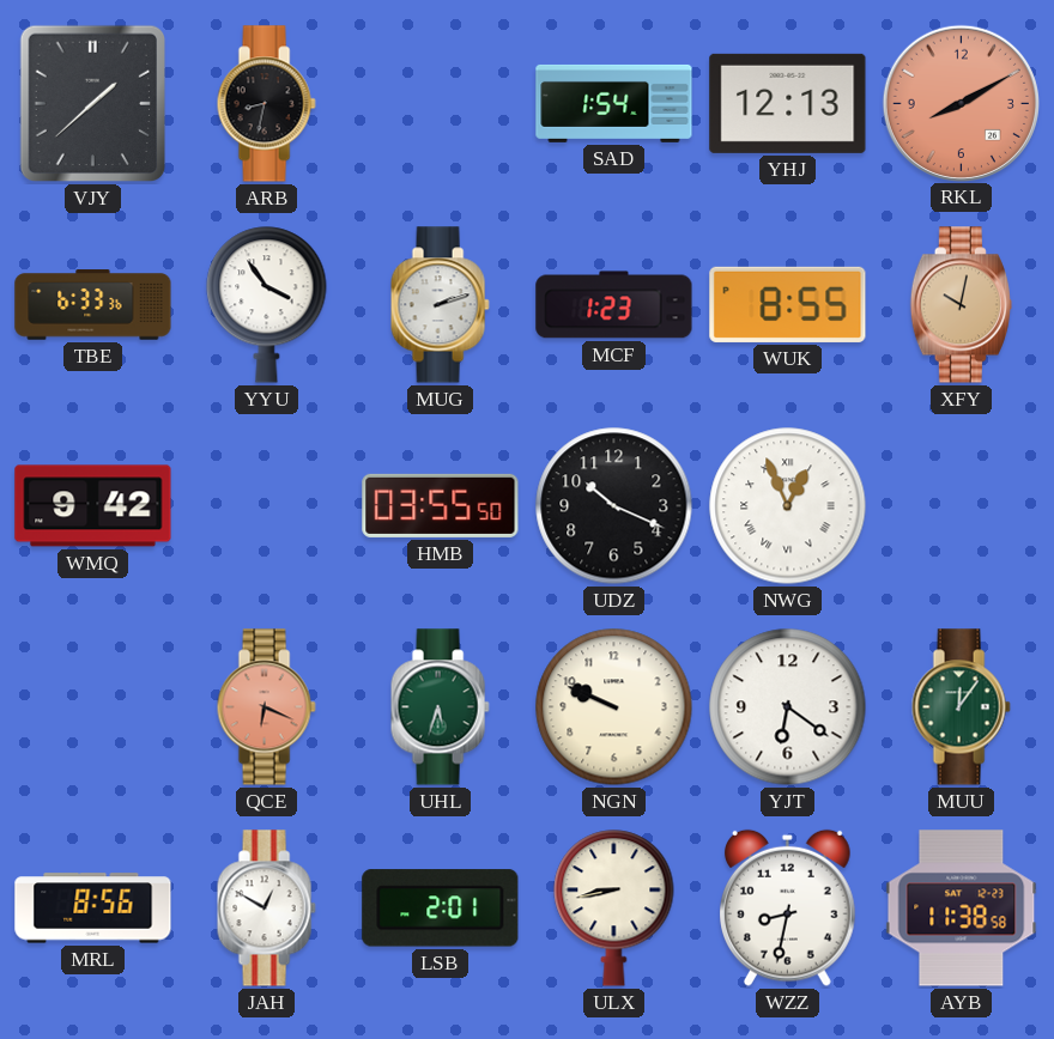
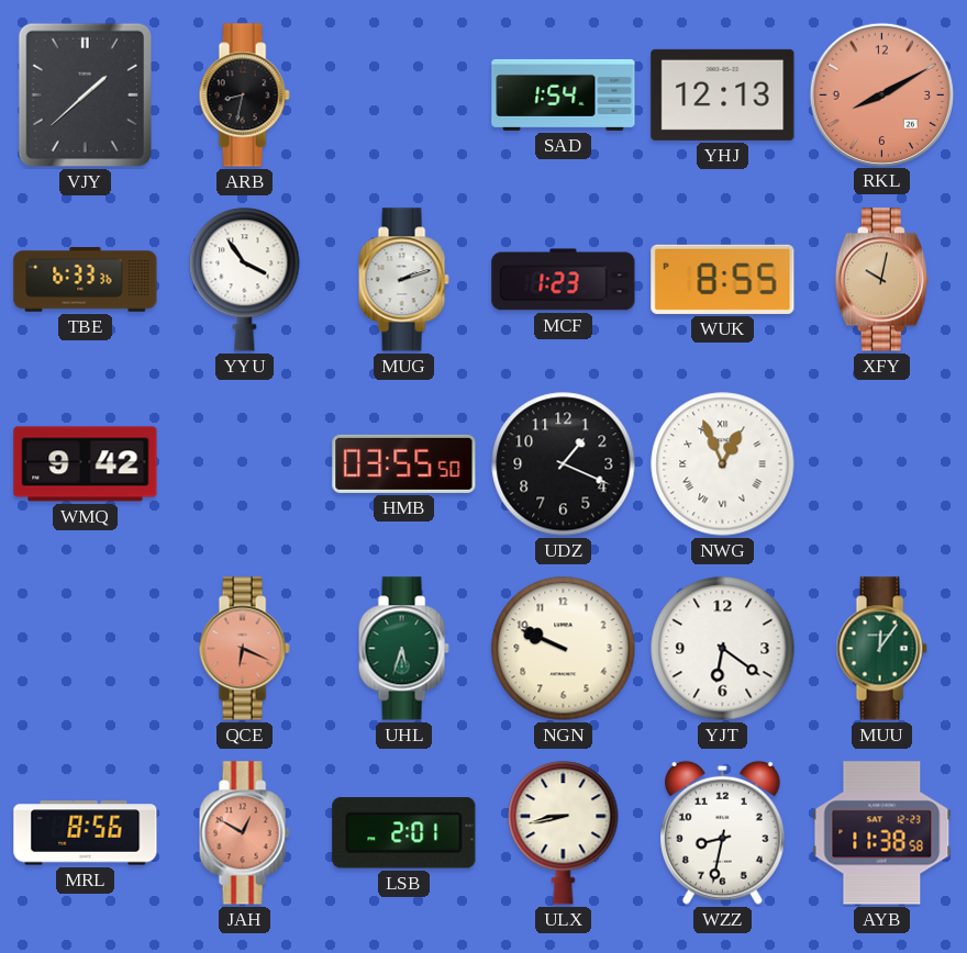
UDZ: 10:19 -> 1:19 (564, 464)
JAH dial: white -> salmon (244, 833)
